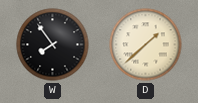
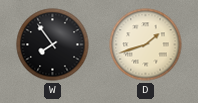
D: 1:38 -> 1:42 (146, 45)
